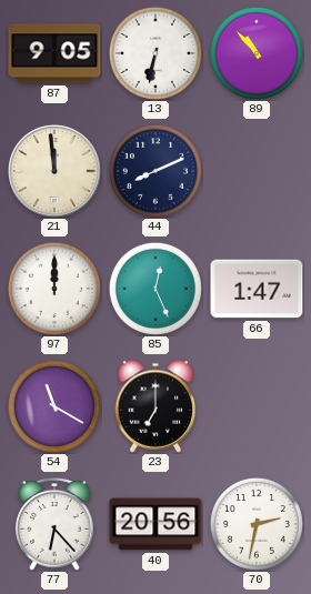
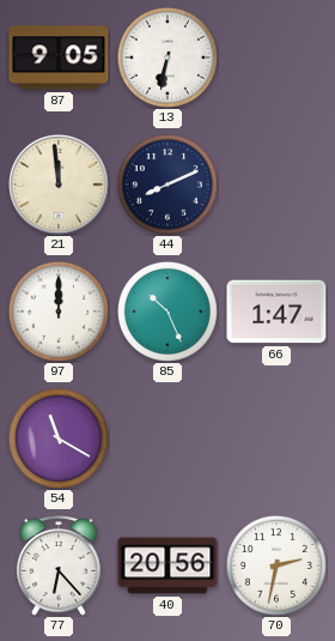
89: 10:53 -> none (257, 53)
85: 12:26 -> 10:26 (167, 312)
23: 7:00 -> none (155, 406)
